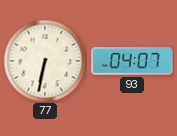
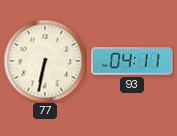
93: 04:07 -> 04:11 (132, 61)
